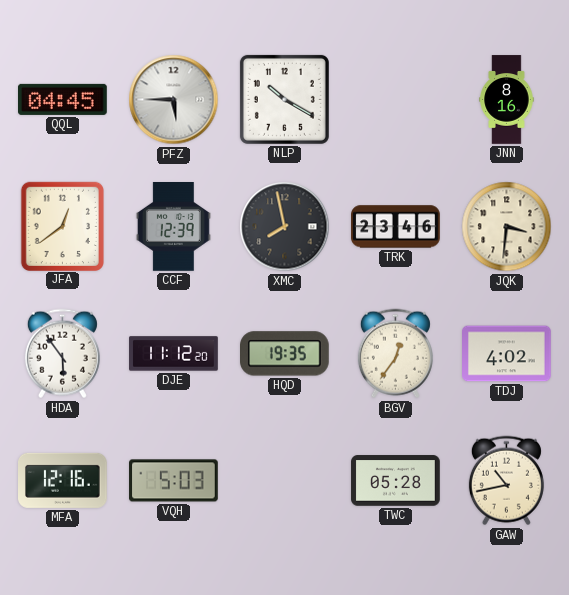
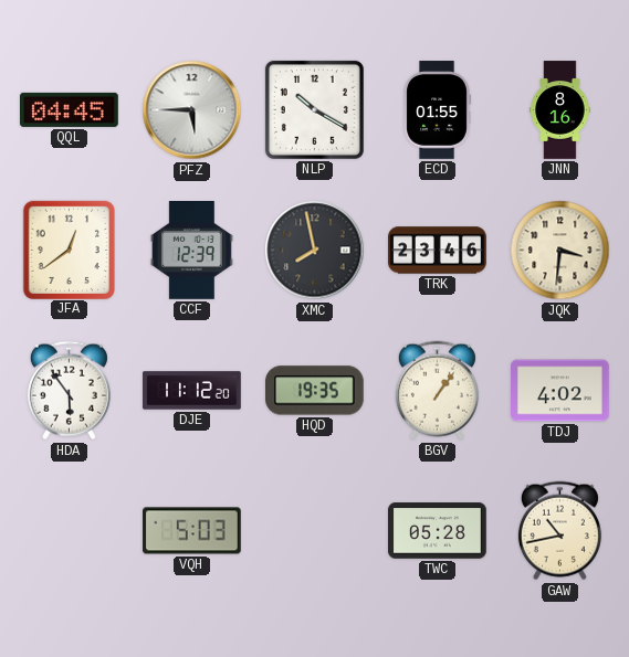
ECD: none -> 01:55 (437, 110)
BGV: 12:36 -> 1:06 (437, 391)
MFA: 12:16 -> none (63, 480)
